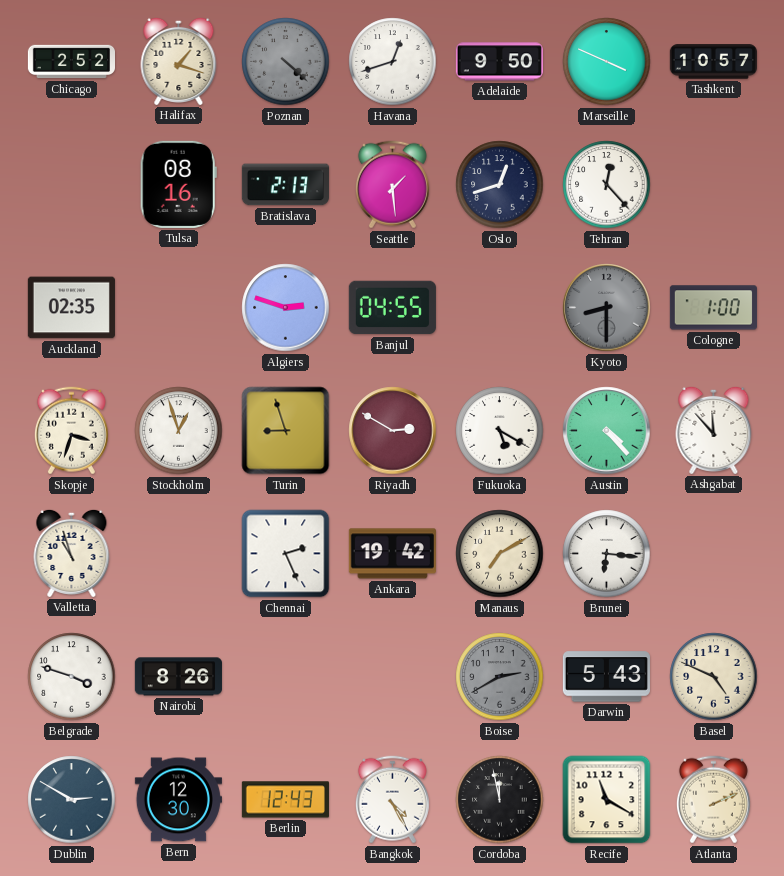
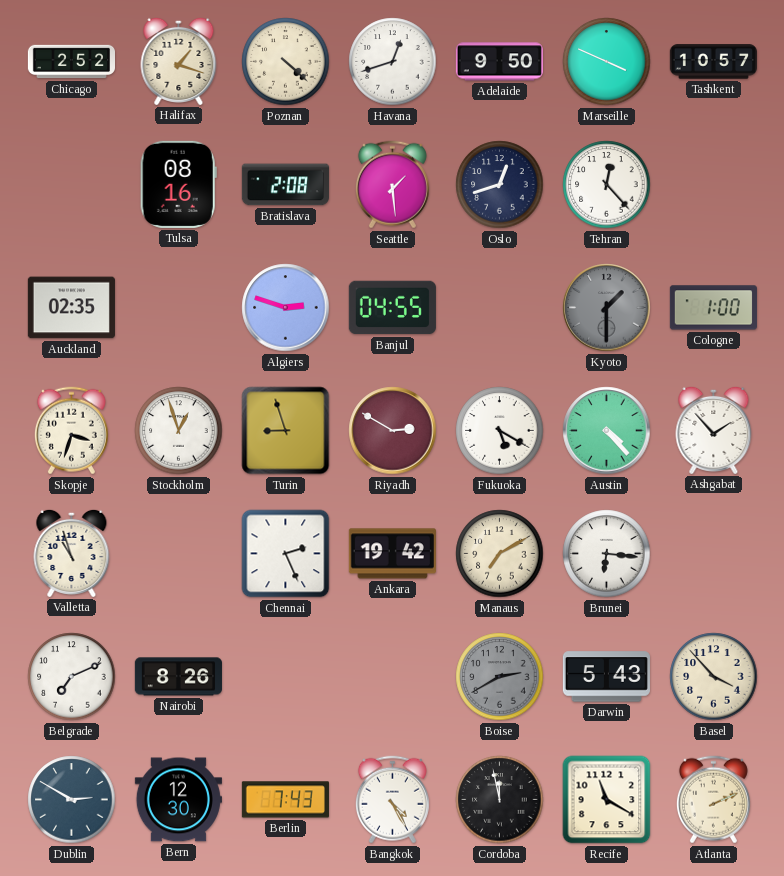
Poznan dial: grey -> cream (286, 62)
Bratislava: 2:13 -> 2:08 (285, 185)
Kyoto: 8:30 -> 1:30 (607, 308)
Ashgabat: 11:53 -> 1:53 (714, 430)
Belgrade: 3:48 -> 7:11 (72, 677)
Basel: 4:49 -> 3:53 (714, 677)
Berlin: 12:43 -> 7:43 (285, 800)
